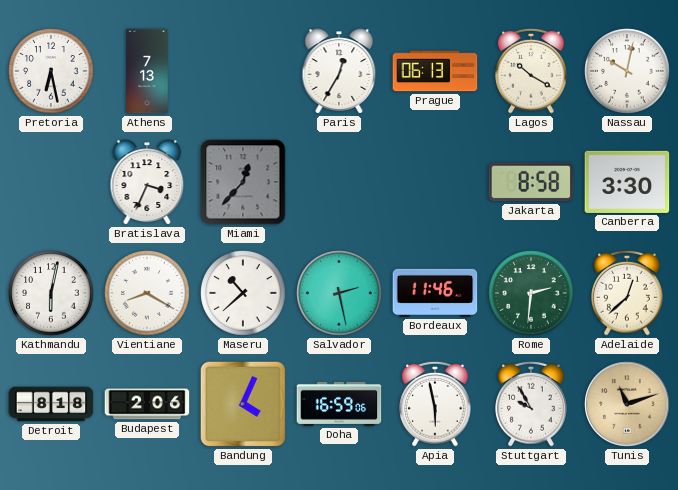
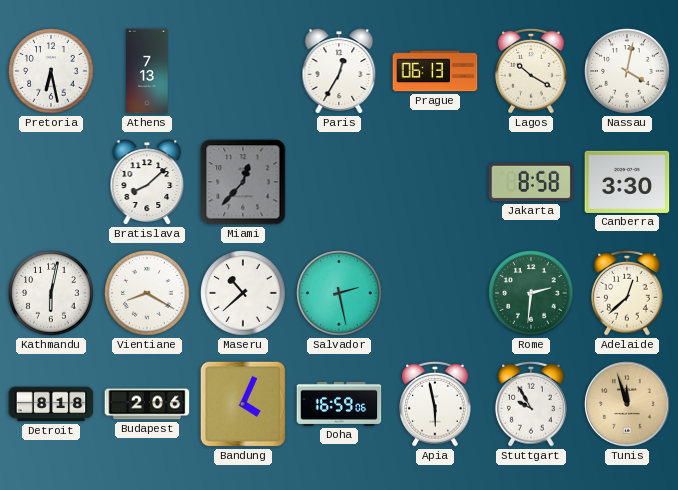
Nassau: 10:02 -> 4:02 (627, 71)
Bratislava: 3:34 -> 8:08 (147, 182)
Bordeaux: 11:46 -> none (435, 293)
Tunis: 11:12 -> 11:57 (627, 404)
